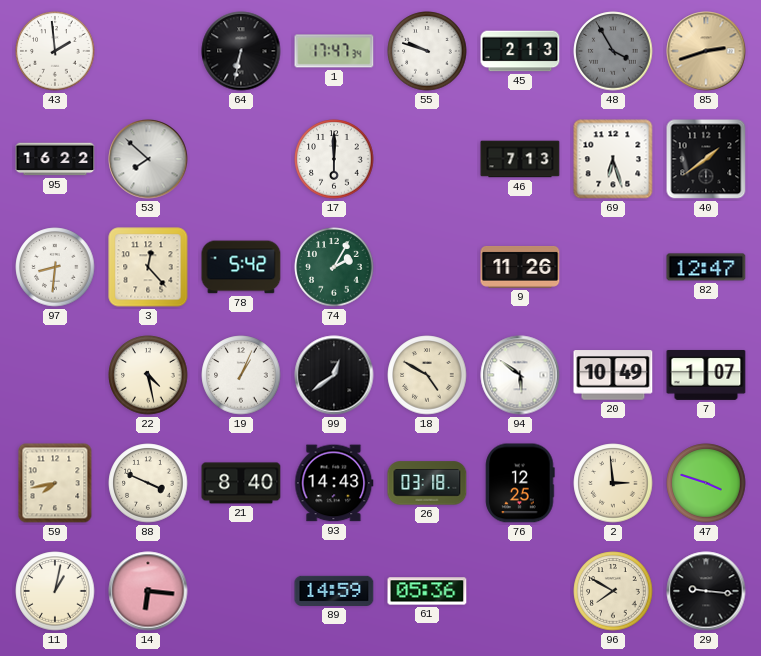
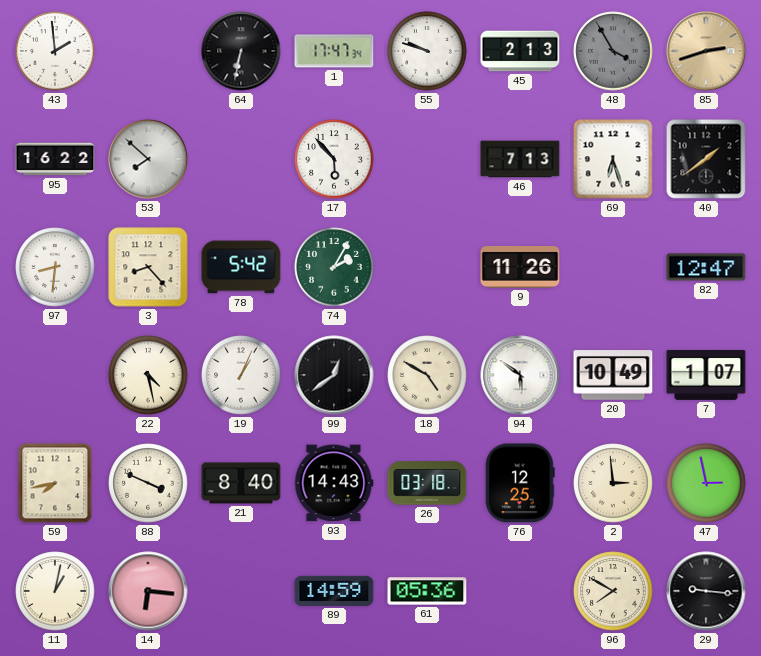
17: 6:00 -> 5:53 (334, 159)
3: 12:23 -> 8:23 (148, 267)
47: 3:48 -> 2:58 (706, 483)
